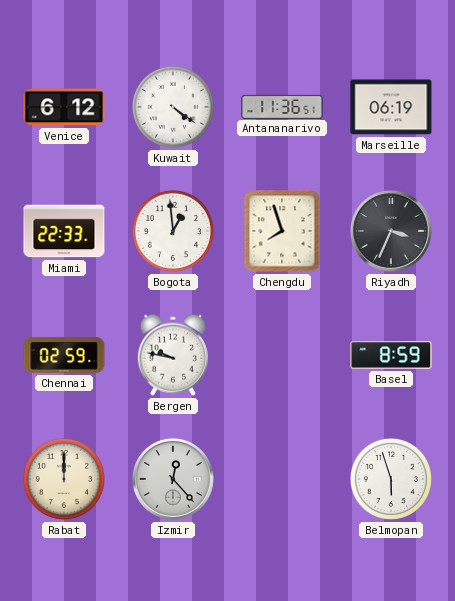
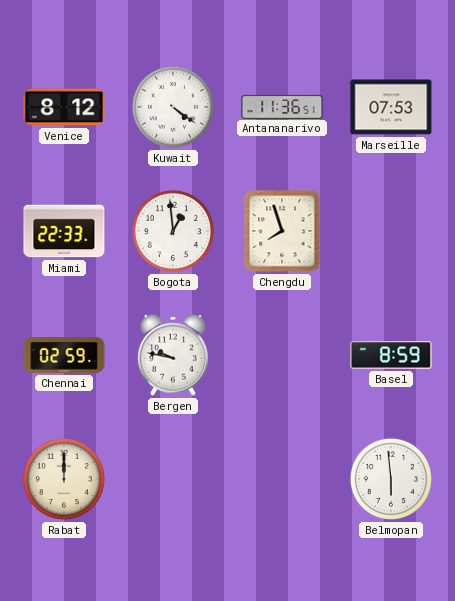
Venice: 6:12 -> 8:12 (64, 107)
Marseille: 06:19 -> 07:53 (391, 107)
Riyadh: 3:34 -> none (391, 231)
Izmir: 12:23 -> none (173, 479)
Belmopan: 5:57 -> 5:59 (391, 479)
